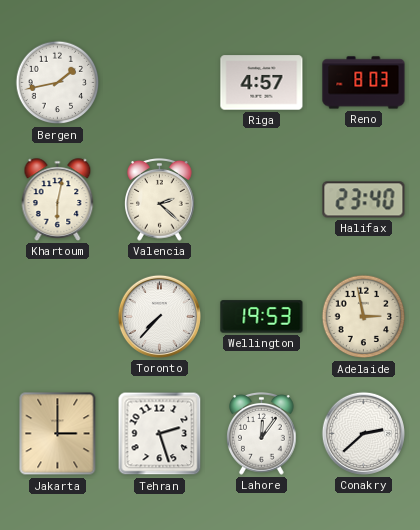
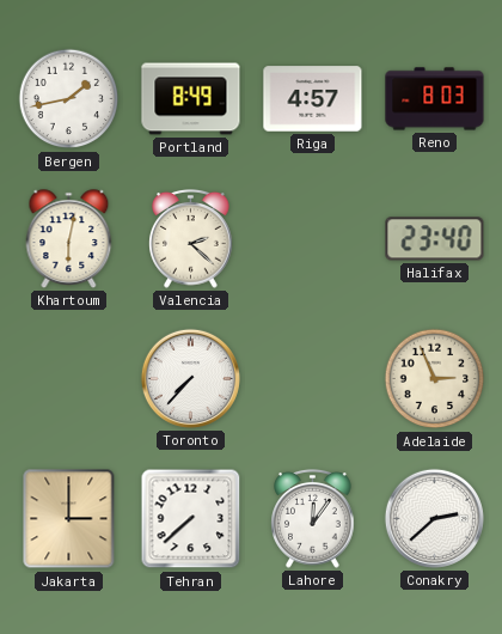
Portland: none -> 8:49 (191, 99)
Wellington: 19:53 -> none (262, 317)
Adelaide: 2:58 -> 2:56 (435, 379)
Tehran: 2:27 -> 7:38 (191, 519)
